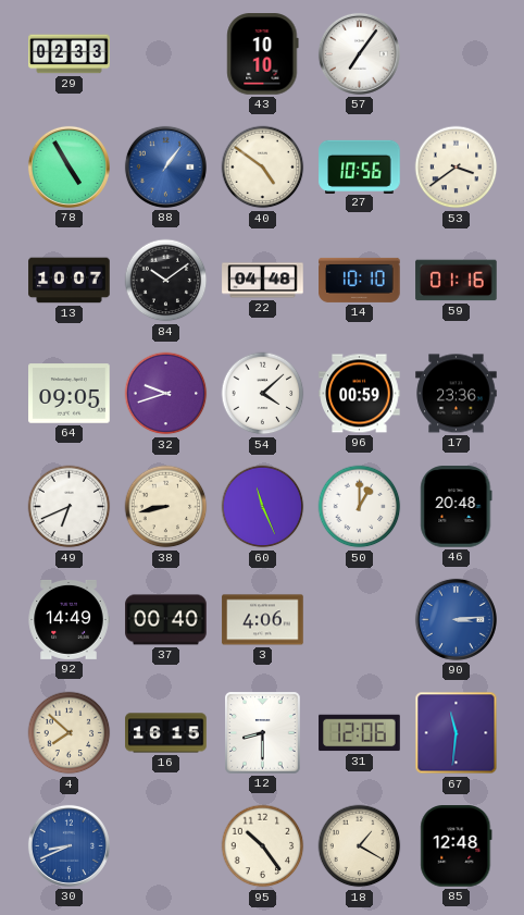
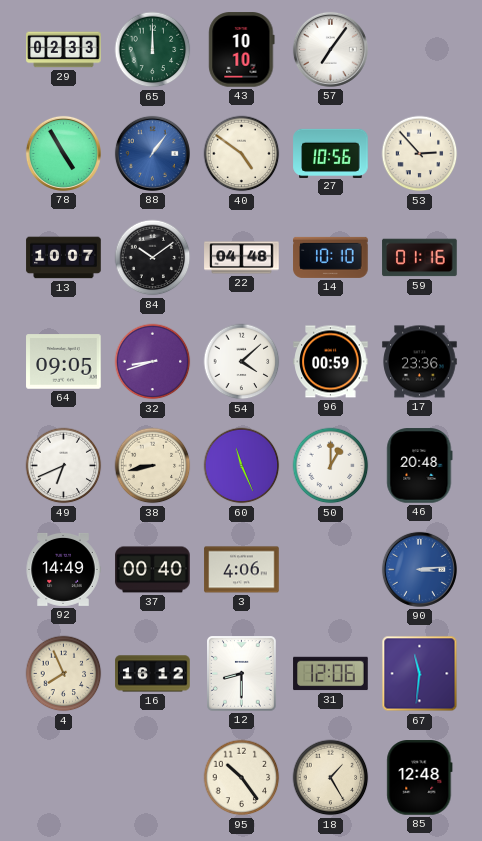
65: none -> 12:00 (153, 50)
53: 3:39 -> 2:53 (420, 154)
32: 9:42 -> 8:42 (153, 362)
4: 7:52 -> 7:56 (64, 674)
16: 16:15 -> 16:12 (153, 674)
30: 8:41 -> none (68, 845)
18: 1:20 -> 1:25 (331, 778)
